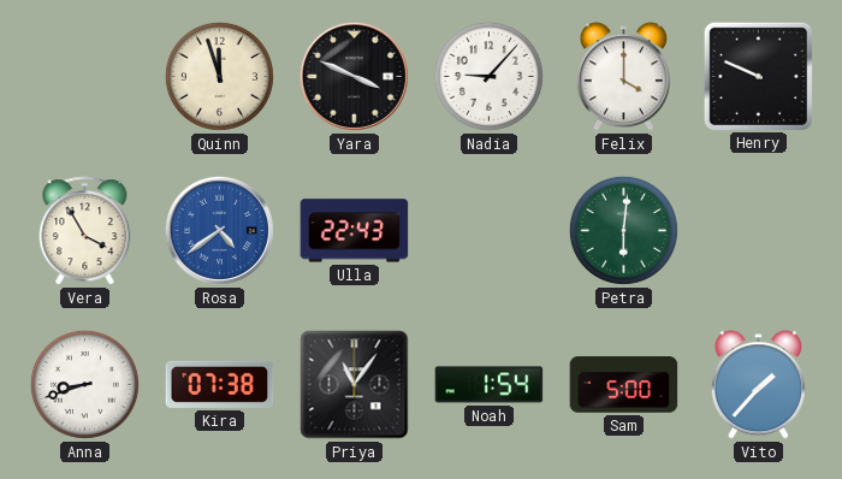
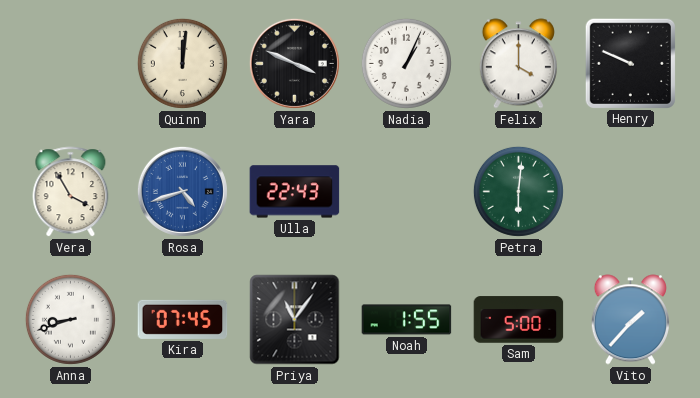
Quinn: 11:57 -> 12:01 (182, 63)
Nadia: 9:07 -> 1:04 (406, 63)
Rosa: 4:39 -> 4:42 (182, 191)
Kira: 07:38 -> 07:45 (183, 319)
Noah: 1:54 -> 1:55 (407, 320)
